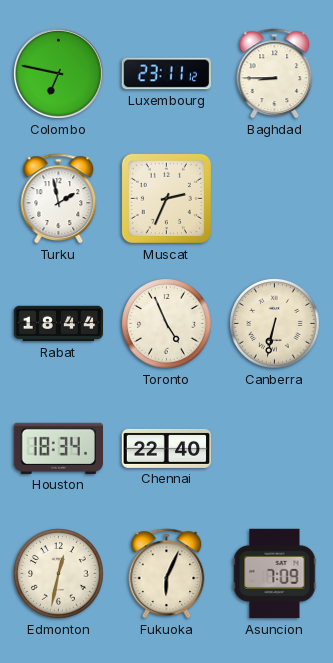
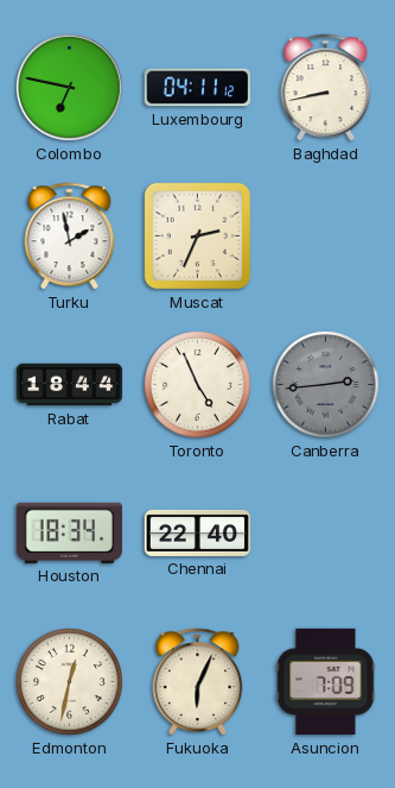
Luxembourg: 23:11 -> 04:11 (197, 88)
Baghdad: 8:45 -> 8:43 (326, 88)
Canberra: 6:32 -> 2:44 (326, 385)
Canberra dial: cream -> grey (326, 385)
